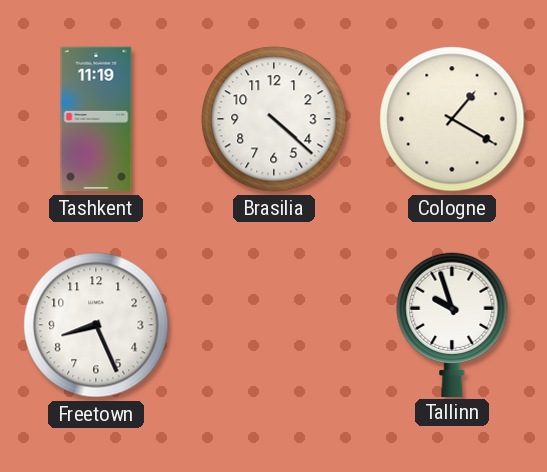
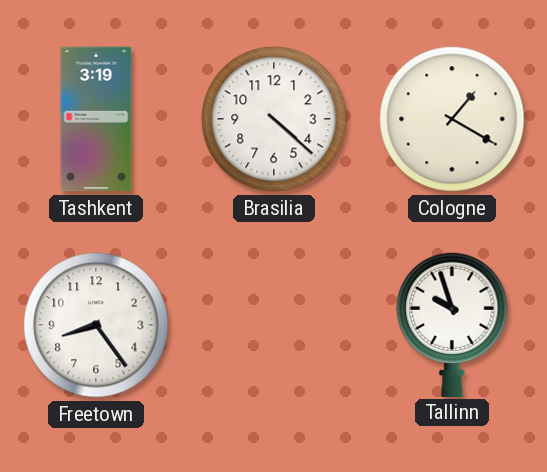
Tashkent: 11:19 -> 3:19 (96, 119)
Freetown: 8:26 -> 8:24 (96, 325)
